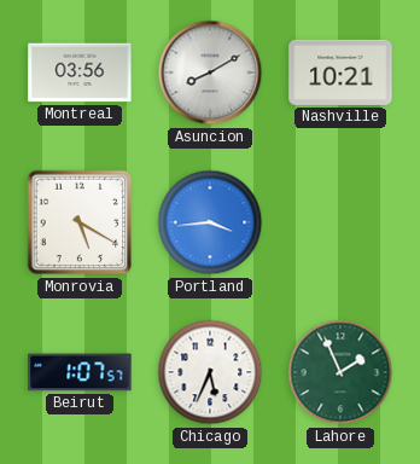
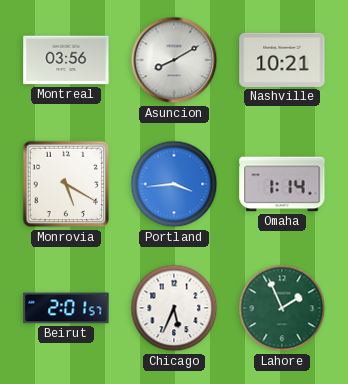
Omaha: none -> 1:14 (282, 184)
Beirut: 1:07 -> 2:01 (66, 308)
